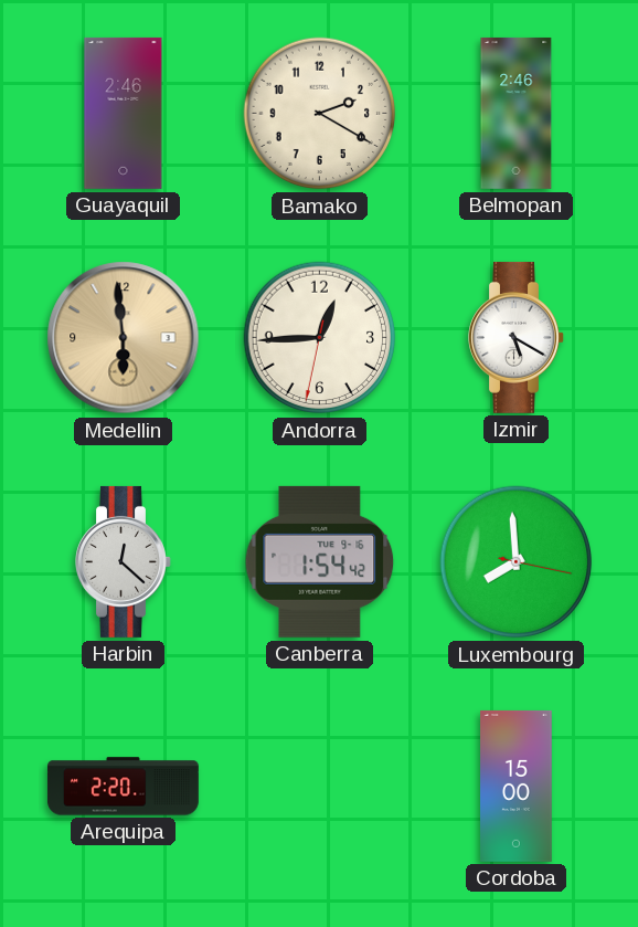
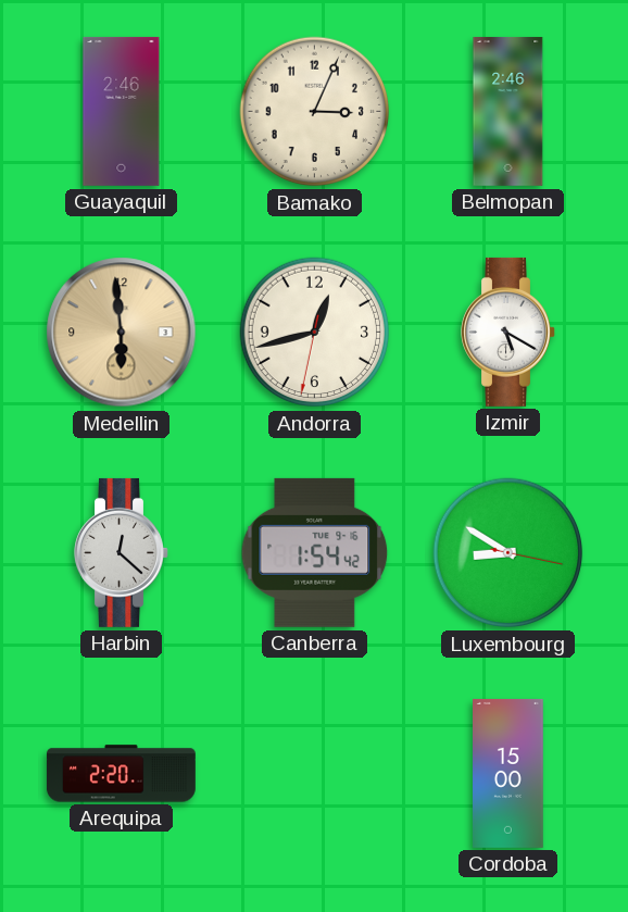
Bamako: 2:20 -> 3:04 (315, 112)
Andorra: 12:44 -> 12:42 (315, 333)
Luxembourg: 7:59 -> 8:50 (508, 553)
